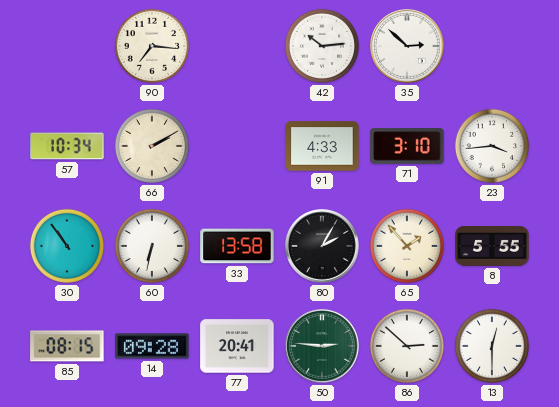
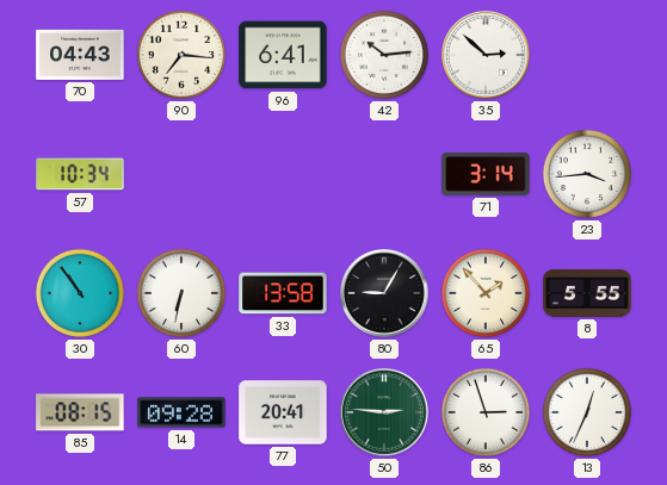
70: none -> 04:43 (80, 55)
96: none -> 6:41 (283, 55)
66: 2:10 -> none (152, 146)
91: 4:33 -> none (322, 146)
71: 3:10 -> 3:14 (486, 174)
80: 2:05 -> 9:05 (384, 293)
86: 2:52 -> 2:57 (486, 412)
13: 12:30 -> 12:34 (587, 412)
